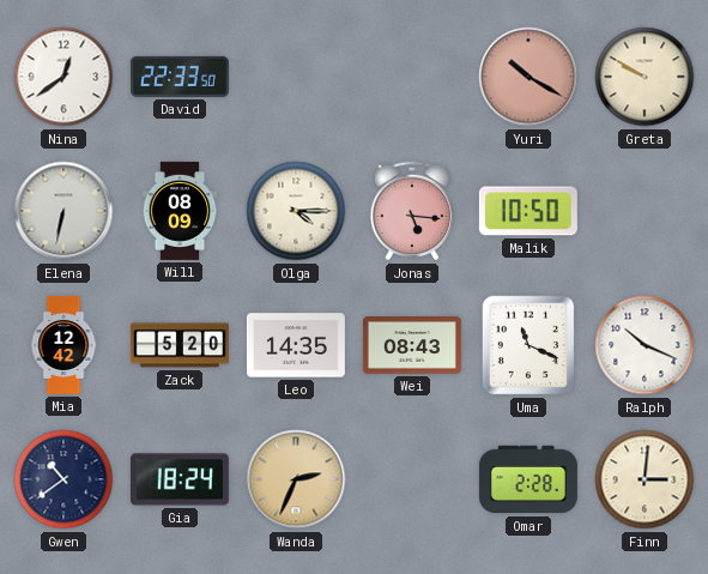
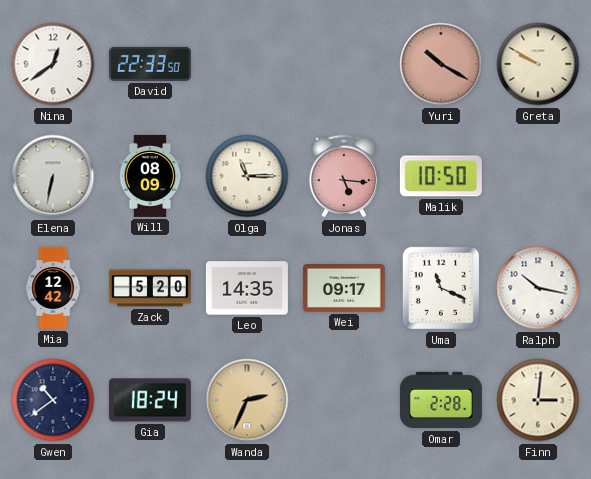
Olga: 4:15 -> 11:15 (247, 176)
Wei: 08:43 -> 09:17 (344, 289)
Ralph: 10:19 -> 10:17 (538, 288)
